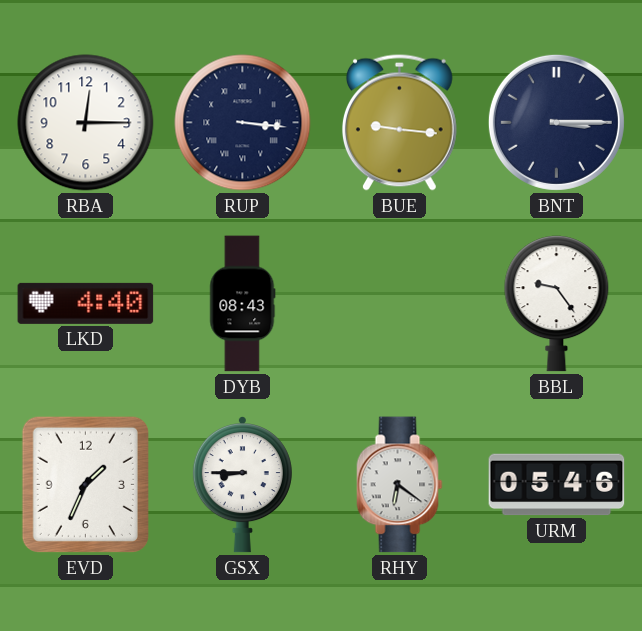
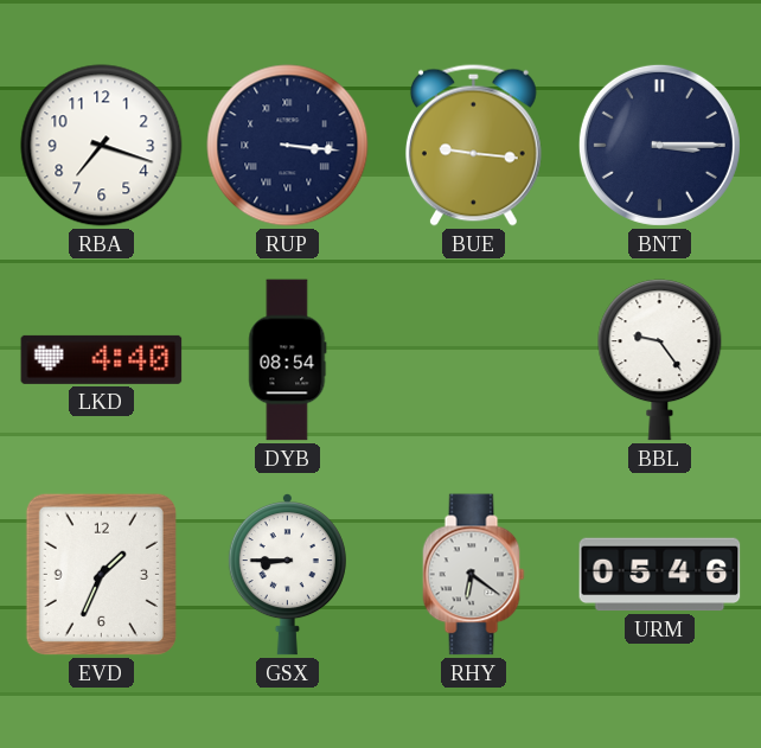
RBA: 12:15 -> 7:18 (102, 146)
DYB: 08:43 -> 08:54 (288, 360)
